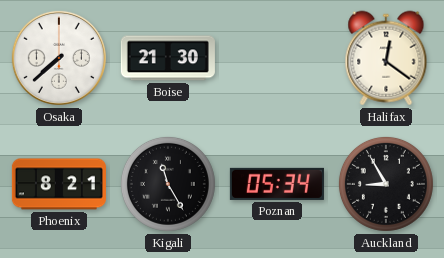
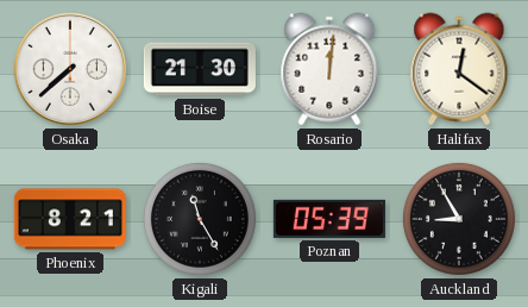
Rosario: none -> 12:01 (329, 69)
Poznan: 05:34 -> 05:39 (329, 219)
